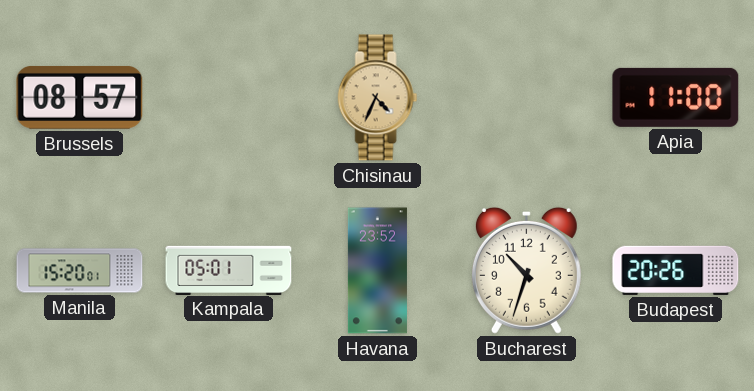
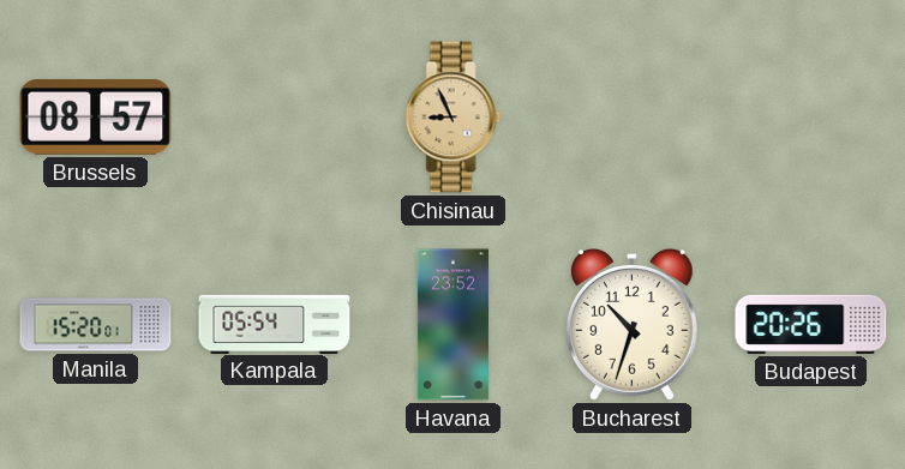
Chisinau: 4:34 -> 8:56 (454, 118)
Apia: 11:00 -> none (676, 97)
Kampala: 05:01 -> 05:54 (275, 324)
